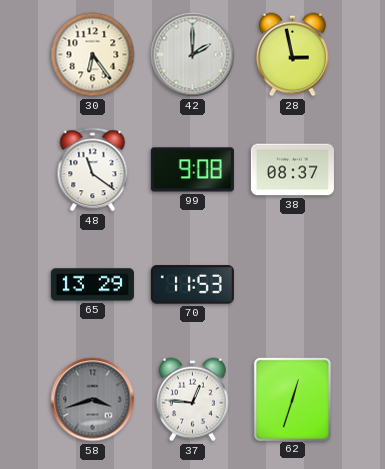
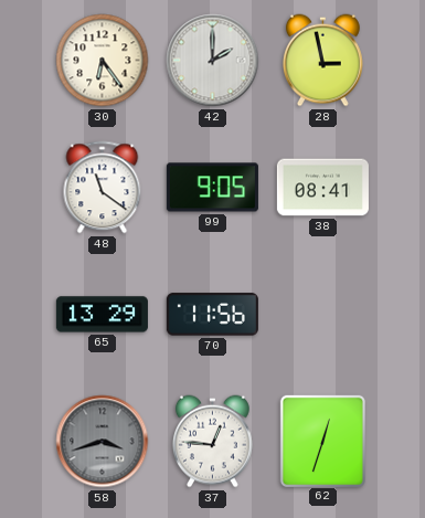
99: 9:08 -> 9:05 (212, 188)
38: 08:37 -> 08:41 (322, 188)
70: 11:53 -> 11:56 (212, 315)
